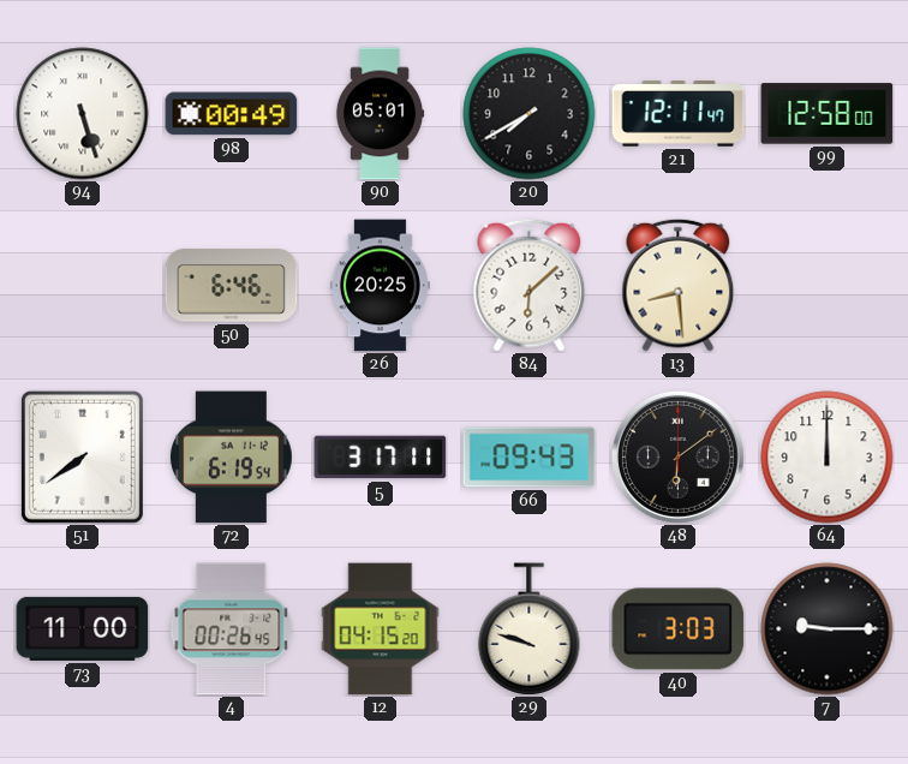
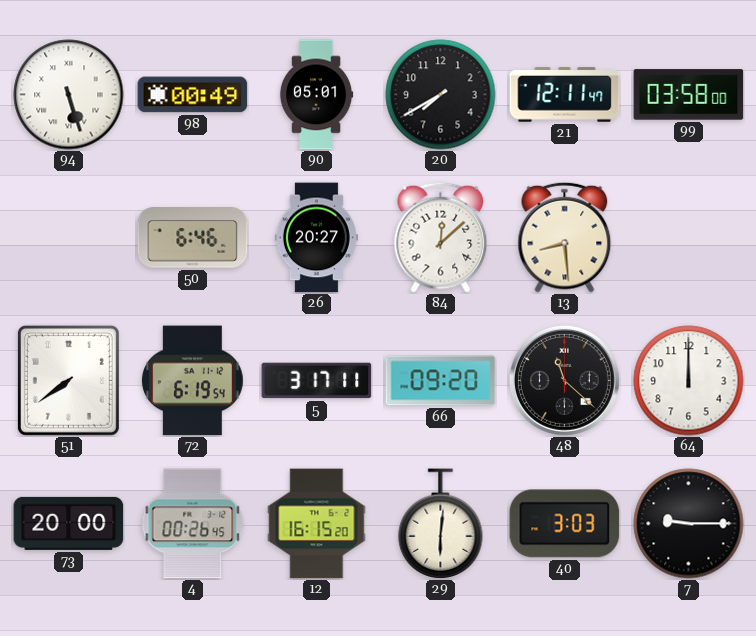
99: 12:58 -> 03:58 (689, 95)
26: 20:25 -> 20:27 (316, 238)
84: 6:08 -> 12:08 (441, 237)
66: 09:43 -> 09:20 (441, 381)
48: 6:09 -> 11:22 (564, 380)
73: 11:00 -> 20:00 (69, 523)
12: 04:15 -> 16:15 (317, 524)
29: 9:48 -> 6:01 (441, 524)
